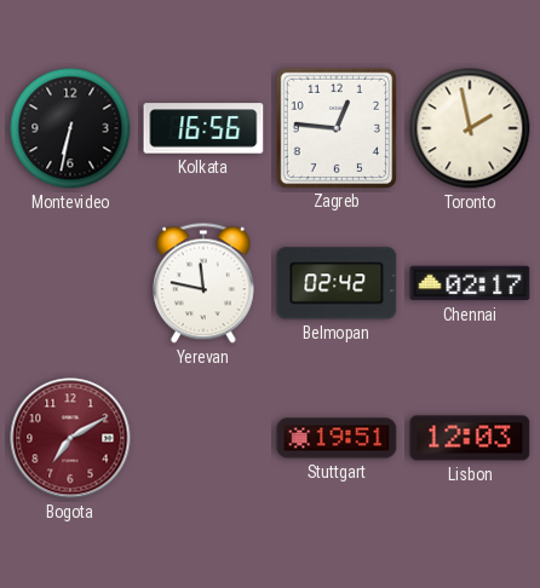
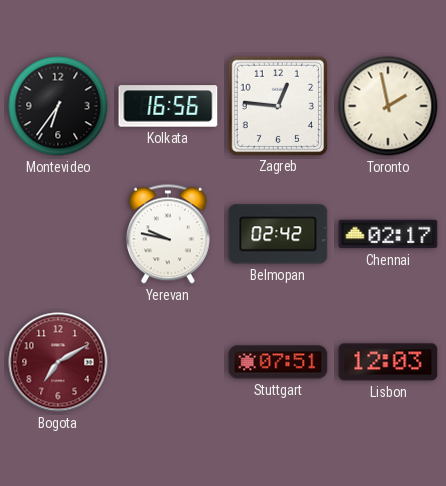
Montevideo: 6:32 -> 6:36 (58, 106)
Yerevan: 11:47 -> 9:47 (168, 234)
Stuttgart: 19:51 -> 07:51 (278, 362)
